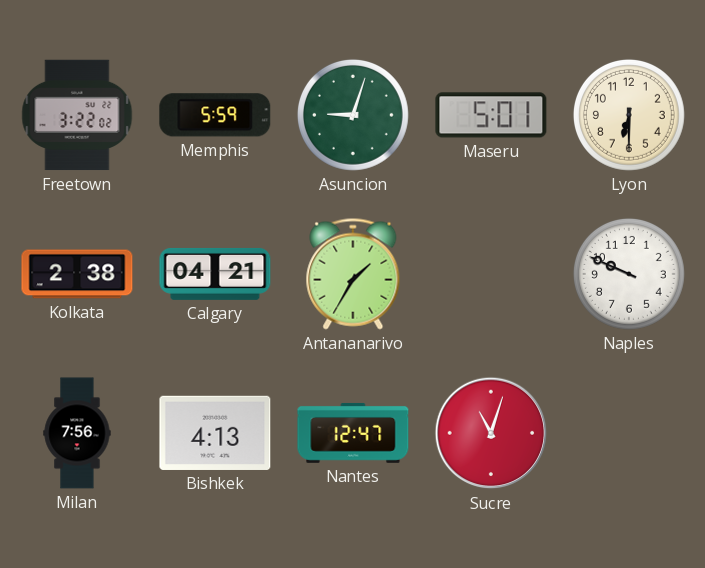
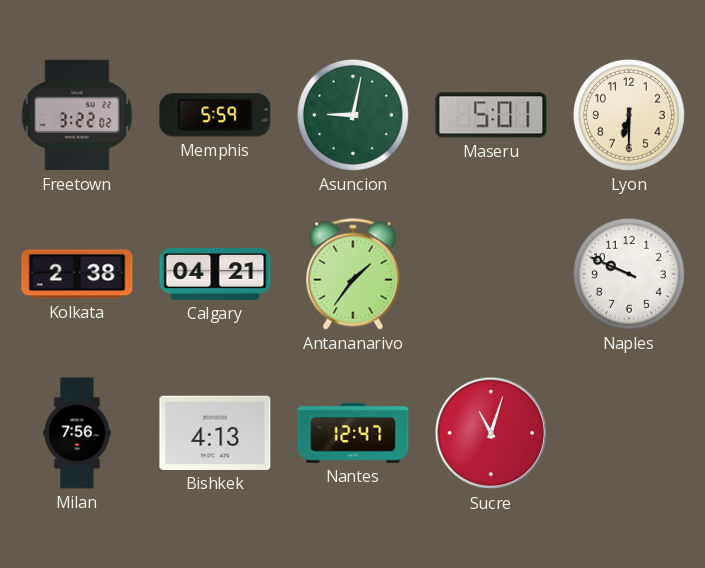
Asuncion: 9:03 -> 9:02 (353, 115)
Antananarivo: 1:35 -> 1:36 (353, 274)
